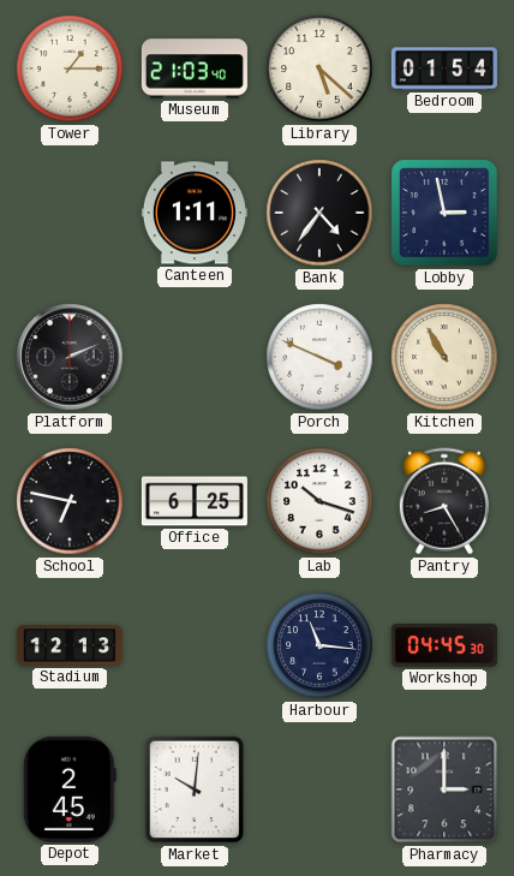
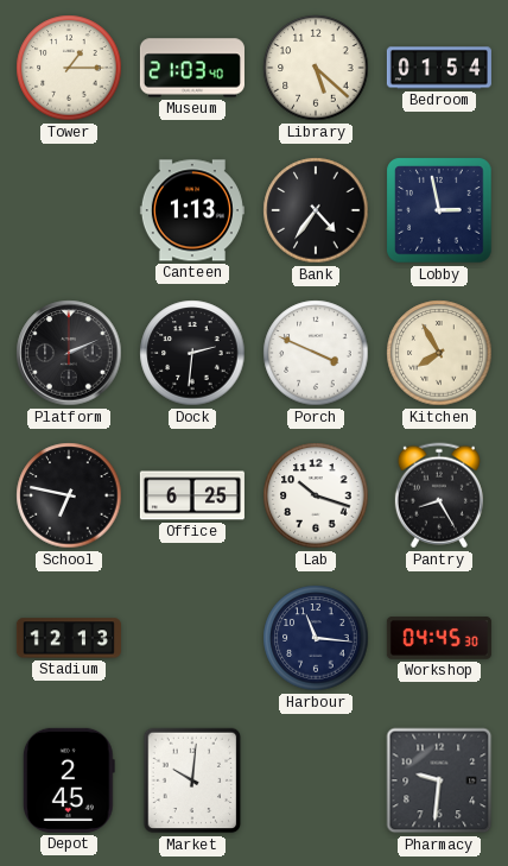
Canteen: 1:11 -> 1:13 (192, 210)
Dock: none -> 2:31 (192, 353)
Kitchen: 10:55 -> 7:55 (439, 353)
Pharmacy: 3:00 -> 9:31 (439, 780)
